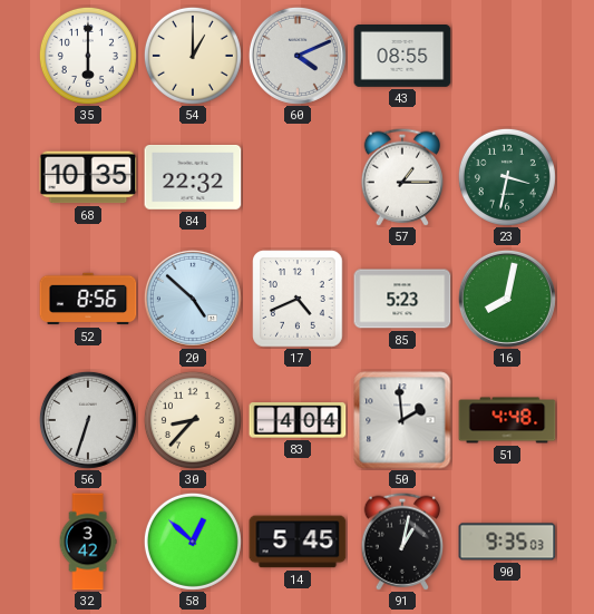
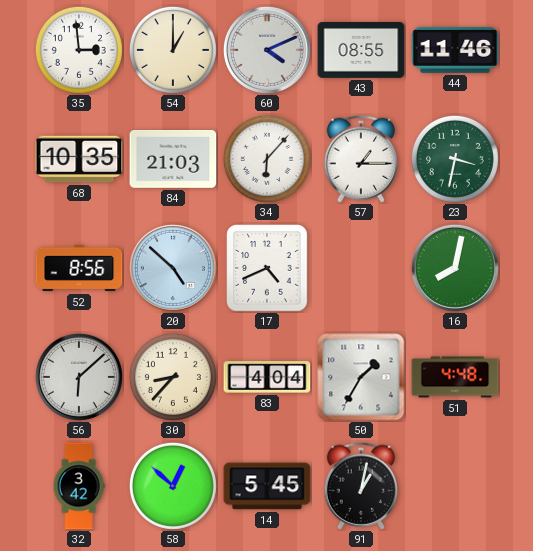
35: 6:00 -> 2:59 (79, 50)
44: none -> 11:46 (455, 51)
84: 22:32 -> 21:03 (173, 160)
34: none -> 6:07 (267, 159)
85: 5:23 -> none (402, 299)
56: 6:33 -> 6:08 (79, 377)
50: 1:59 -> 1:35 (361, 377)
90: 9:35 -> none (507, 542)
